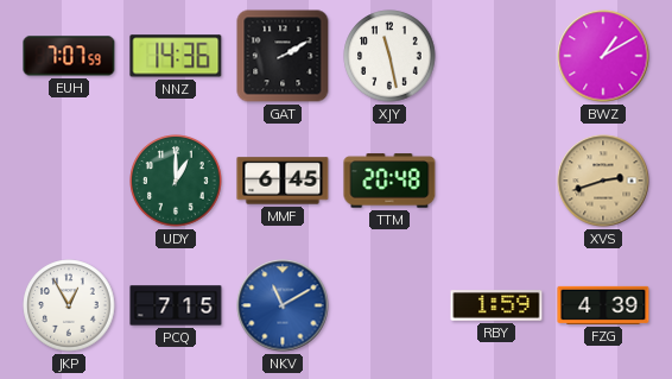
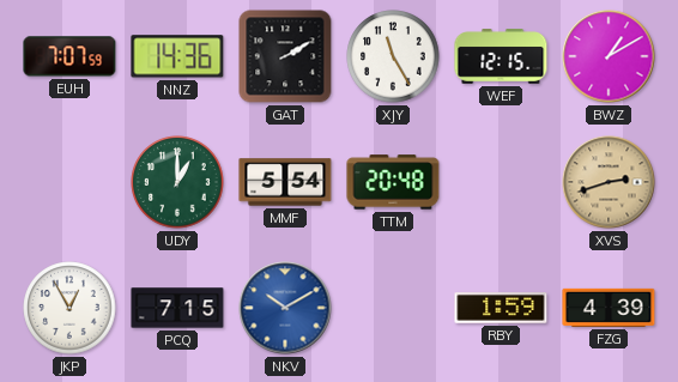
XJY: 11:28 -> 11:25 (393, 56)
WEF: none -> 12:15 (501, 56)
MMF: 6:45 -> 5:54 (285, 182)
NKV: 11:10 -> 10:10 (285, 308)
